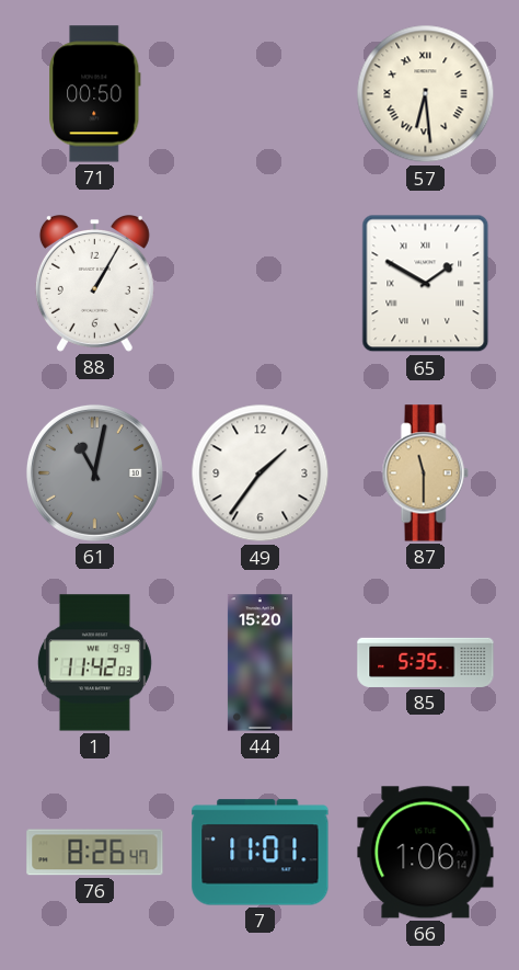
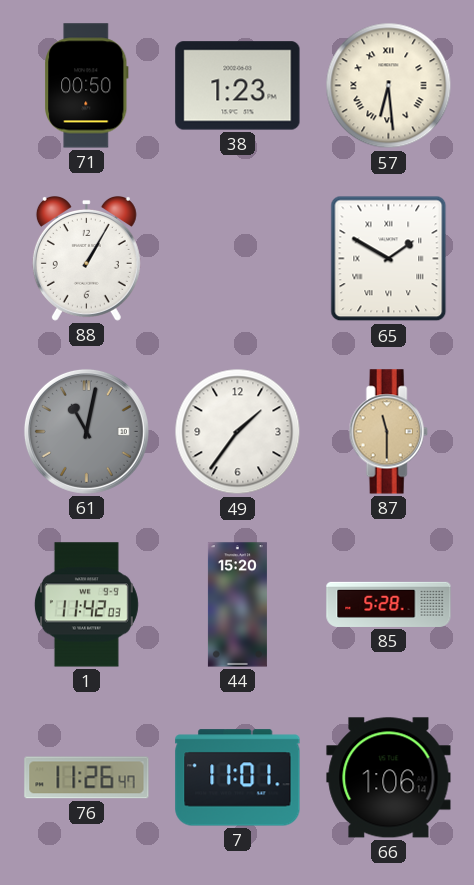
38: none -> 1:23 (238, 86)
85: 5:35 -> 5:28 (389, 604)
76: 8:26 -> 11:26 (87, 778)
